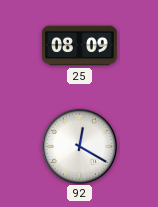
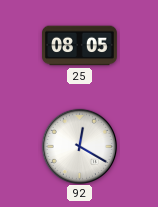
25: 08:09 -> 08:05 (80, 46)
